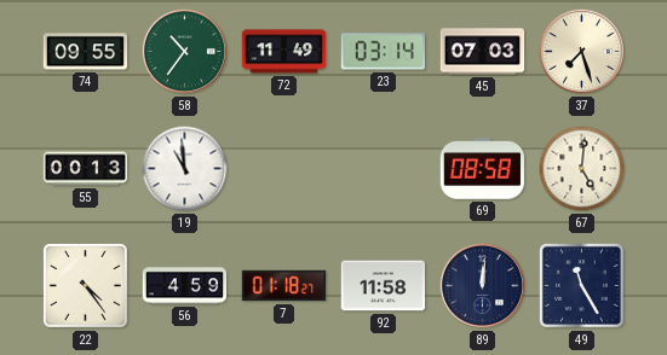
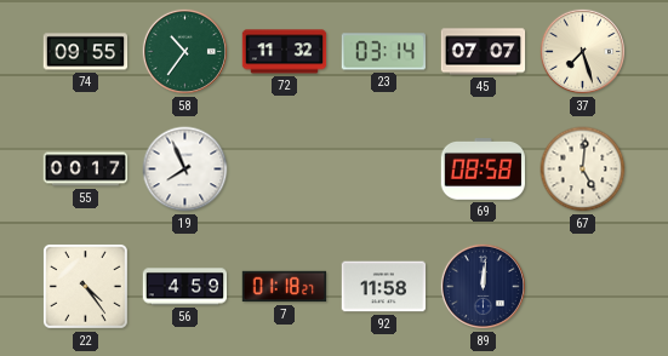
72: 11:49 -> 11:32 (285, 52)
45: 07:03 -> 07:07 (484, 52)
55: 00:13 -> 00:17 (86, 170)
19: 10:59 -> 7:56 (185, 170)
49: 11:25 -> none (582, 286)
